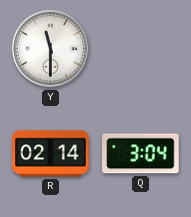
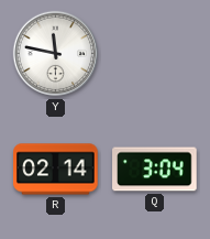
Y: 11:30 -> 11:47 (56, 54)
